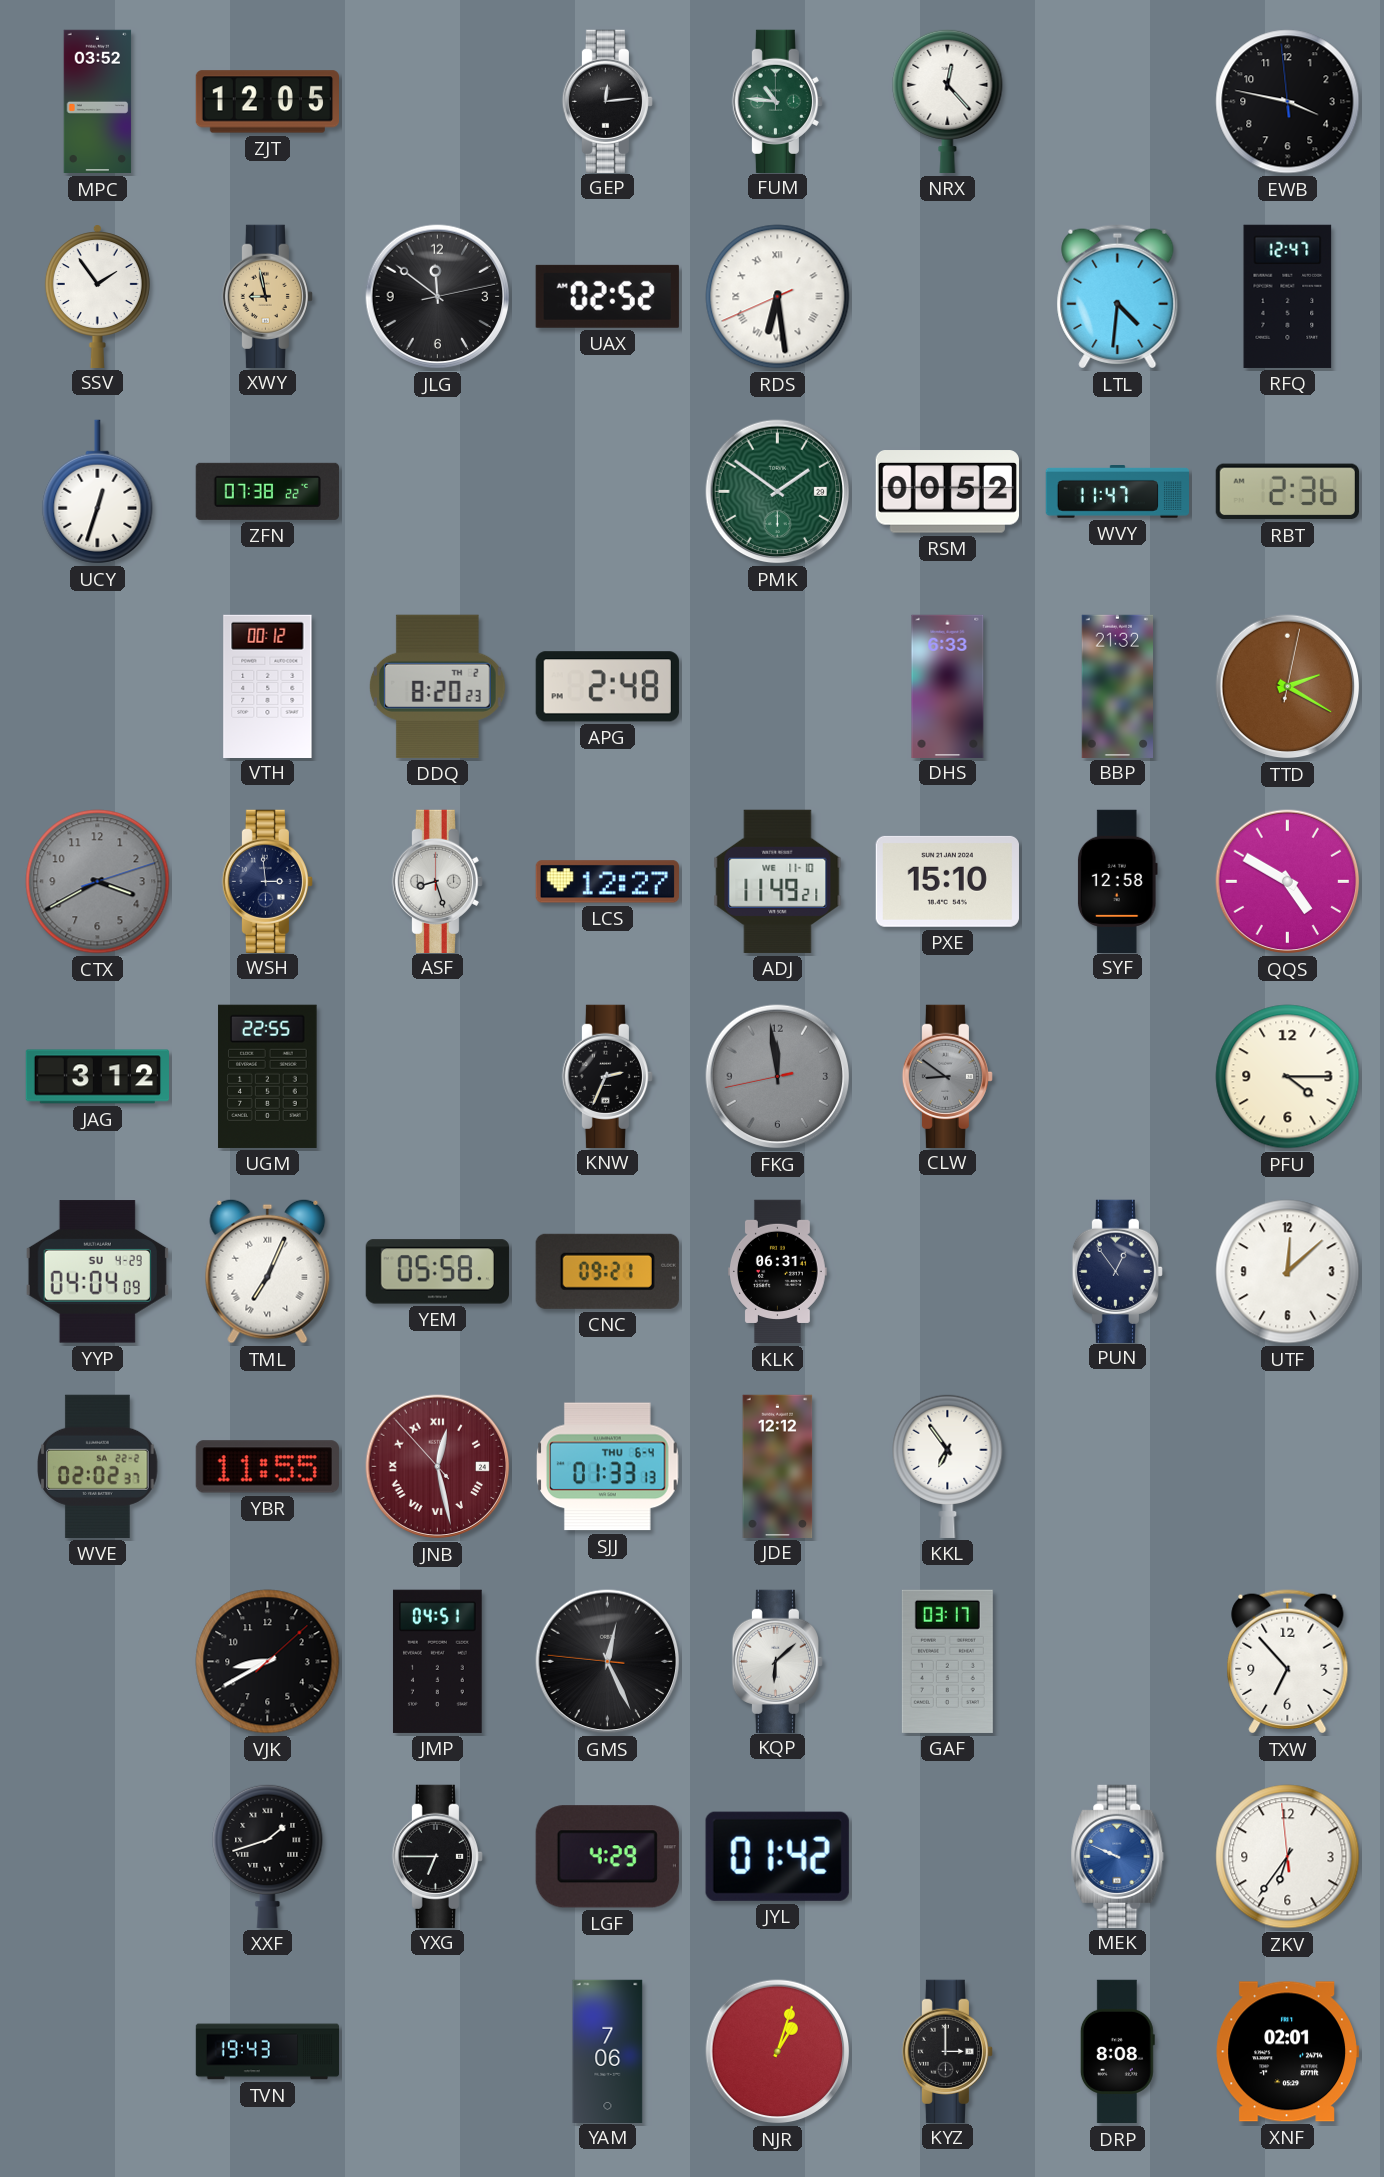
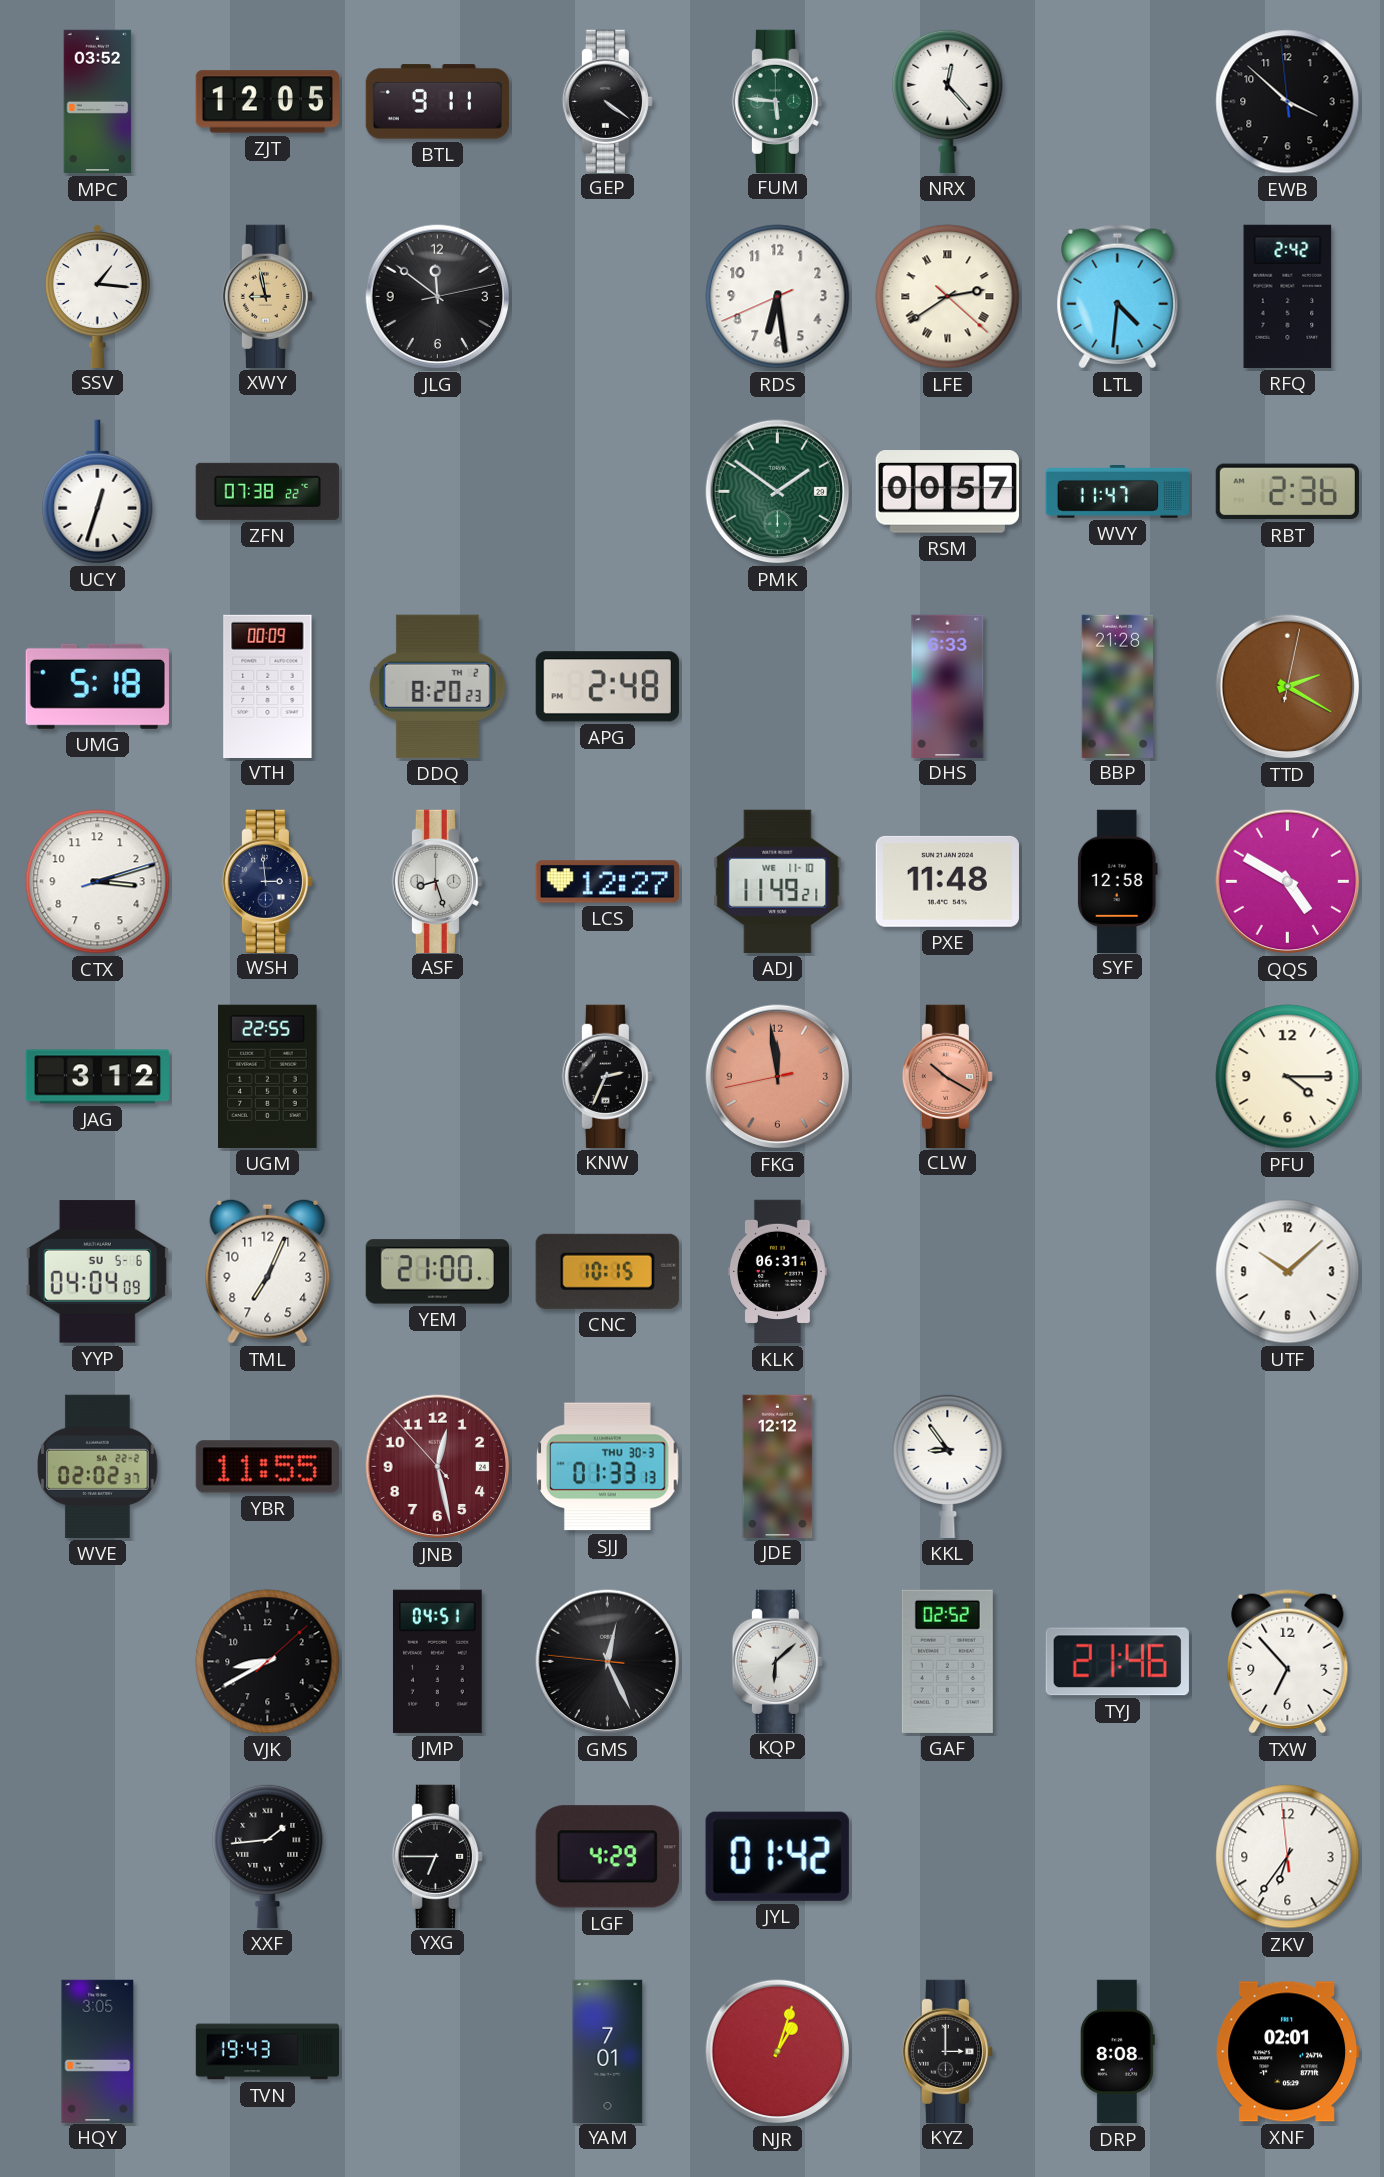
BTL: none -> 9:11 (437, 102)
GEP: 12:14 -> 4:21 (607, 101)
FUM: 10:46 -> 5:46 (777, 101)
EWB: 3:46 -> 3:51 (1288, 102)
SSV: 1:54 -> 1:16 (97, 296)
UAX: 02:52 -> none (607, 296)
RDS numerals: Roman -> Arabic (778, 297)
LFE: none -> 2:39 (948, 297)
RFQ: 12:47 -> 2:42 (1288, 296)
RSM: 00:52 -> 00:57 (947, 492)
UMG: none -> 5:18 (97, 686)
VTH: 00:12 -> 00:09 (268, 686)
BBP: 21:32 -> 21:28 (1118, 686)
CTX: 3:40 -> 3:12 (98, 882)
CTX dial: grey -> white (98, 882)
PXE: 15:10 -> 11:48 (947, 881)
FKG dial: grey -> salmon (778, 1077)
CLW: 8:51 -> 10:20 (947, 1076)
CLW dial: grey -> salmon (947, 1076)
YYP date: SU 4-29 -> SU 5-6 (97, 1272)
TML numerals: Roman -> Arabic (268, 1271)
YEM: 05:58 -> 21:00 (437, 1272)
CNC: 09:21 -> 10:15 (607, 1271)
PUN: 12:54 -> none (1117, 1271)
UTF: 12:08 -> 10:08 (1288, 1272)
JNB numerals: Roman -> Arabic (438, 1467)
SJJ date: THU 6-4 -> THU 30-3 (608, 1467)
KKL: 6:54 -> 8:54 (948, 1466)
GAF: 03:17 -> 02:52 (947, 1661)
TYJ: none -> 21:46 (1117, 1662)
XXF: 1:42 -> 1:44 (268, 1856)
MEK: 9:49 -> none (1118, 1856)
HQY: none -> 3:05 (98, 2051)
YAM: 7:06 -> 7:01 (608, 2051)
